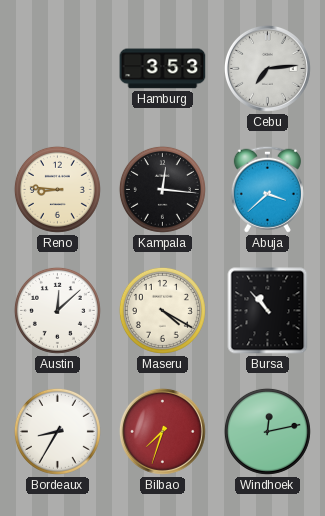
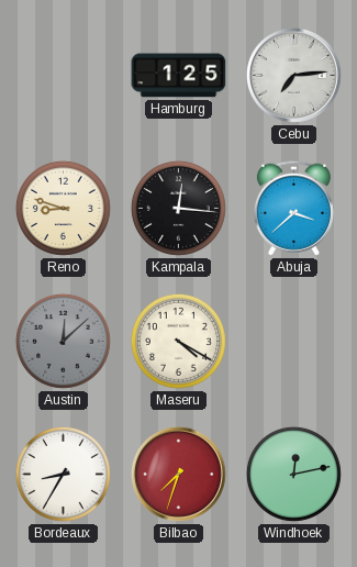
Hamburg: 3:53 -> 1:25 (179, 76)
Reno: 8:46 -> 8:48 (63, 208)
Austin dial: white -> grey (63, 341)
Bursa: 10:53 -> none (268, 311)
